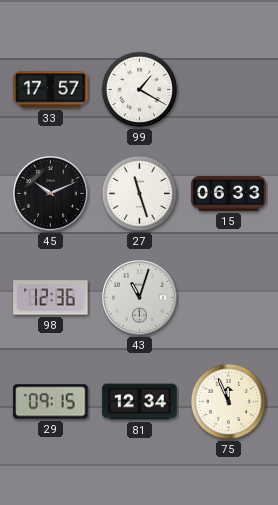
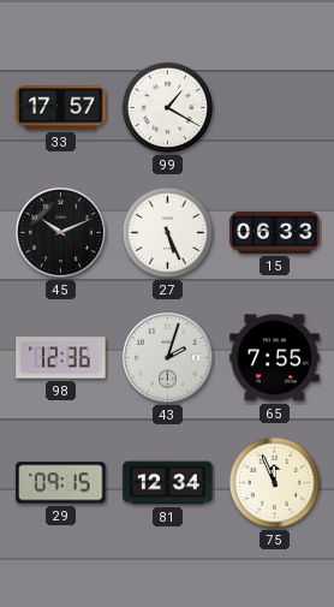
27: 11:27 -> 5:26 (168, 233)
43: 11:03 -> 2:03 (167, 357)
65: none -> 7:55 (275, 358)
